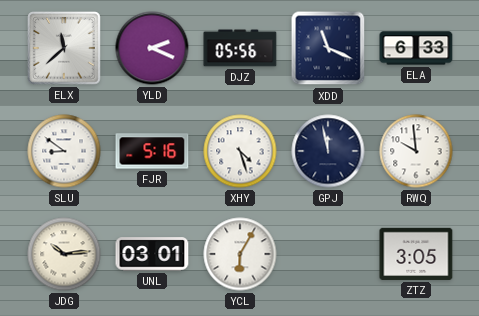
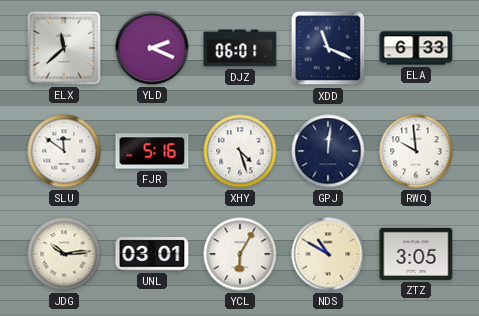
DJZ: 05:56 -> 06:01 (240, 48)
SLU: 8:51 -> 11:51 (64, 151)
GPJ: 11:58 -> 12:01 (328, 151)
NDS: none -> 10:50 (328, 254)
